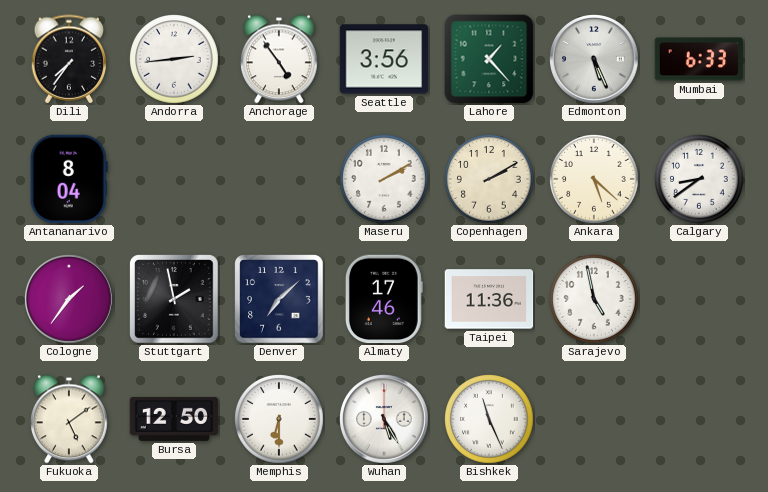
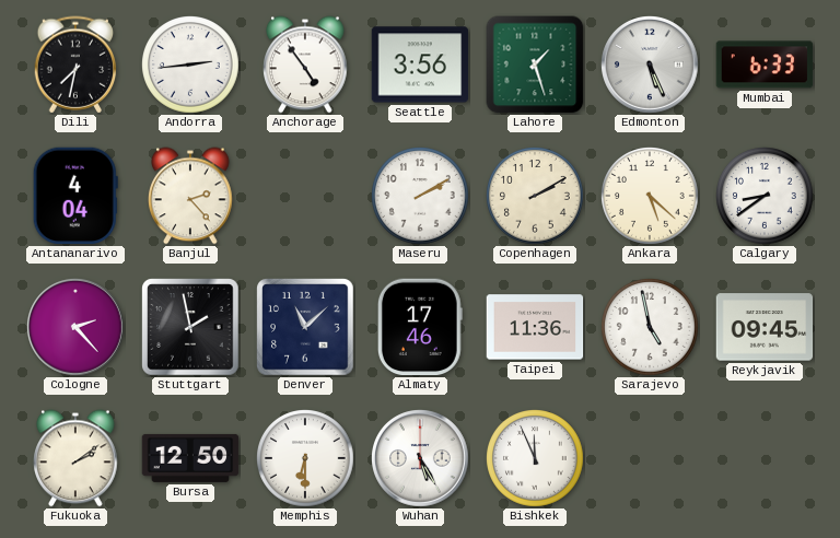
Dili: 7:36 -> 7:32 (75, 65)
Lahore: 1:23 -> 1:27 (535, 65)
Antananarivo: 8:04 -> 4:04 (75, 196)
Banjul: none -> 2:23 (190, 196)
Cologne: 1:36 -> 2:23 (77, 328)
Denver: 7:08 -> 11:08 (305, 327)
Reykjavik: none -> 09:45 (765, 327)
Fukuoka: 5:09 -> 2:09 (75, 458)
Bishkek: 11:26 -> 11:56 (536, 459)
